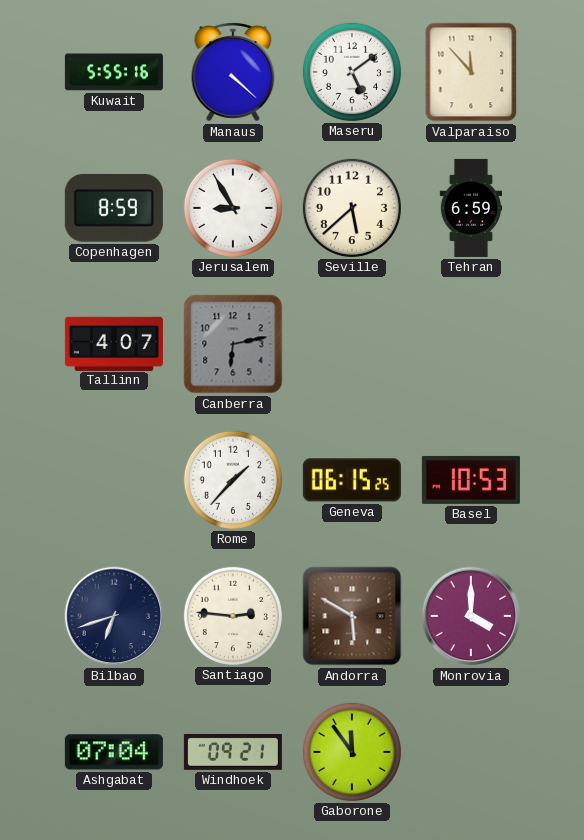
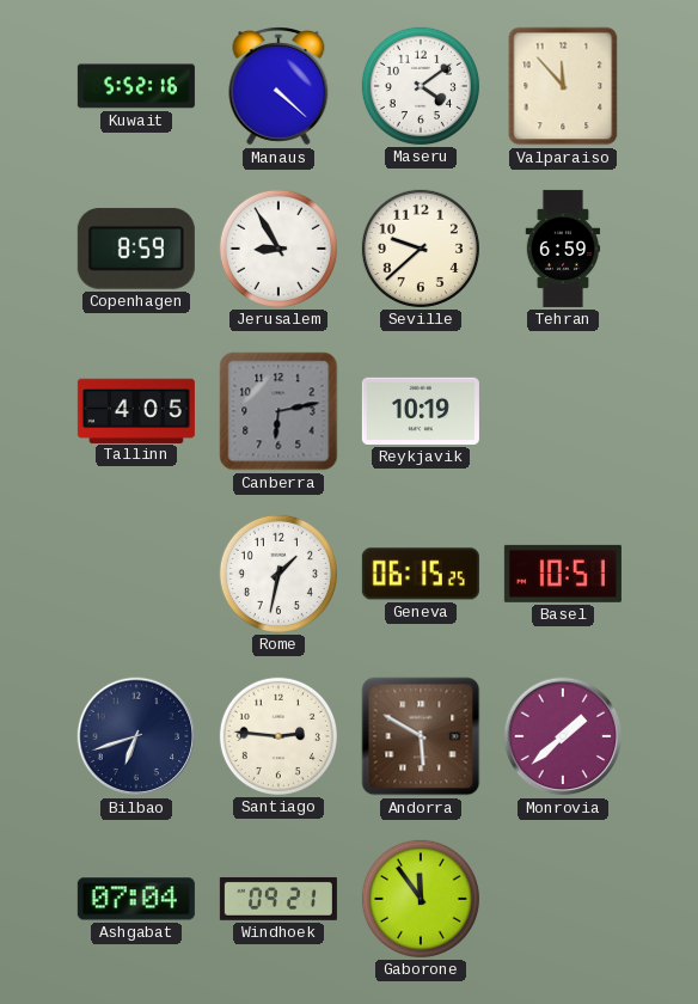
Kuwait: 5:55 -> 5:52 (136, 86)
Maseru: 5:09 -> 4:09 (421, 86)
Seville: 5:38 -> 9:38 (421, 249)
Tallinn: 4:07 -> 4:05 (136, 410)
Reykjavik: none -> 10:19 (421, 411)
Rome: 1:37 -> 1:32 (278, 574)
Basel: 10:53 -> 10:51 (563, 574)
Monrovia: 4:00 -> 1:38 (563, 736)
